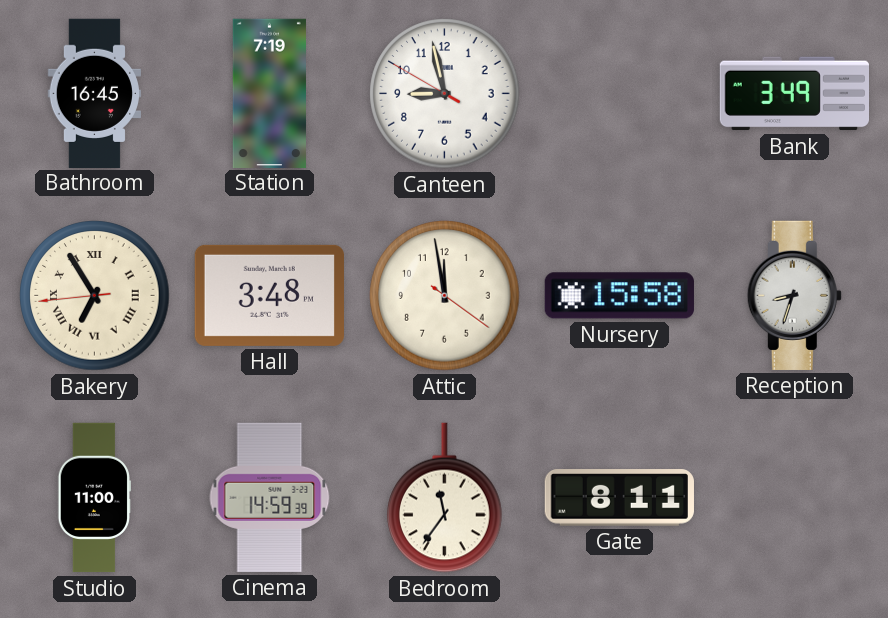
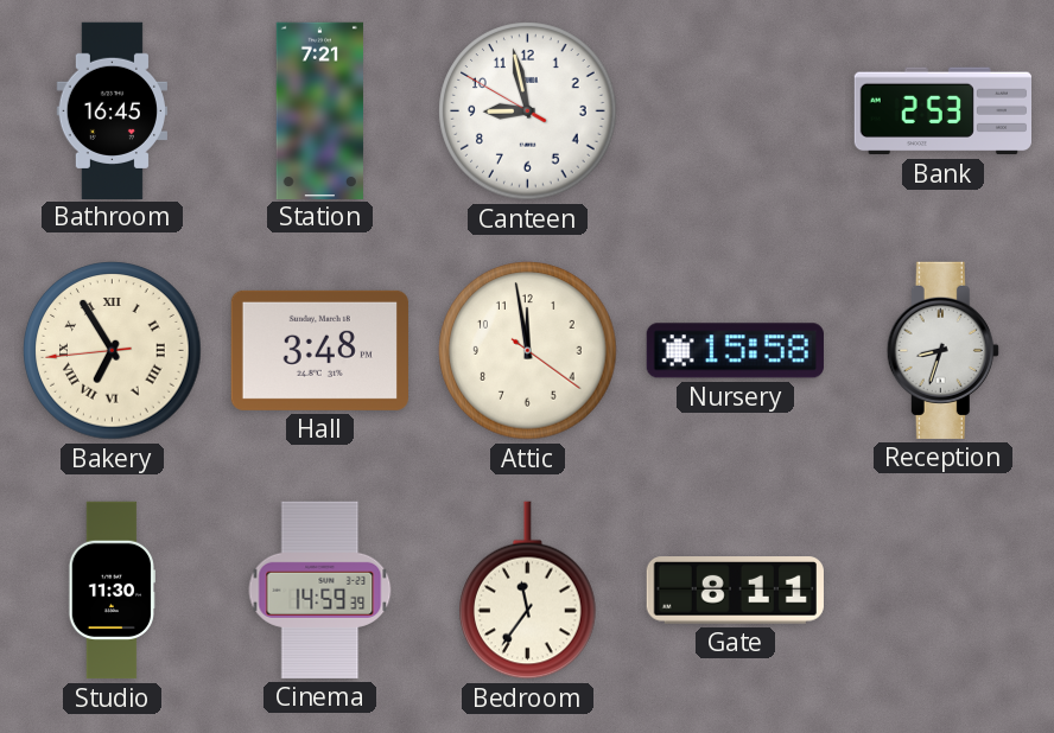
Station: 7:19 -> 7:21 (319, 110)
Bank: 3:49 -> 2:53 (942, 111)
Studio: 11:00 -> 11:30 (112, 591)
